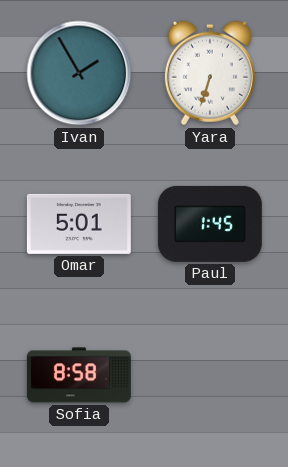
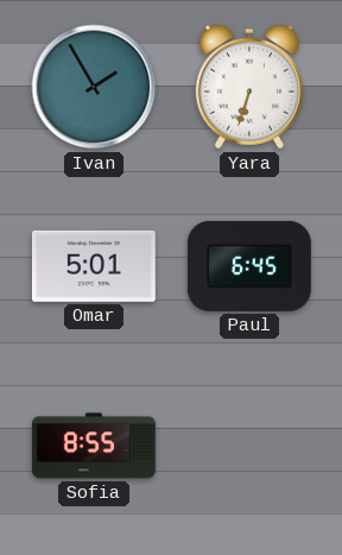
Paul: 1:45 -> 6:45 (249, 266)
Sofia: 8:58 -> 8:55 (94, 446)
